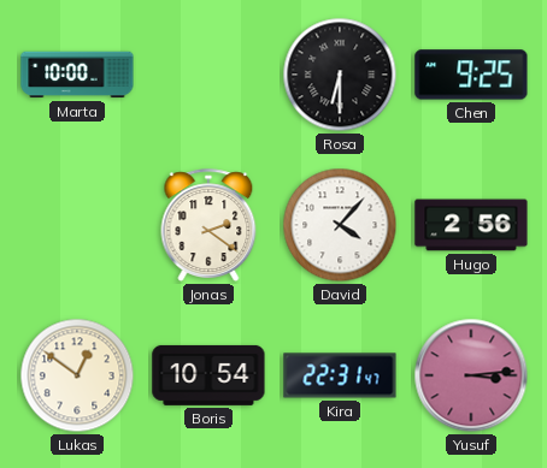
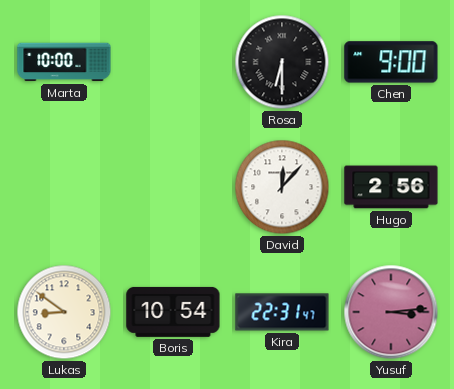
Chen: 9:25 -> 9:00 (391, 62)
Jonas: 2:21 -> none (208, 225)
David: 4:07 -> 12:07 (282, 187)
Lukas: 12:51 -> 8:51 (64, 312)
